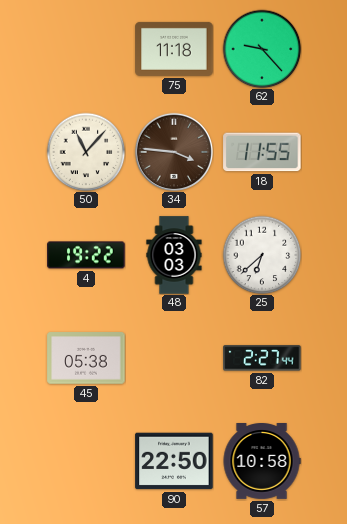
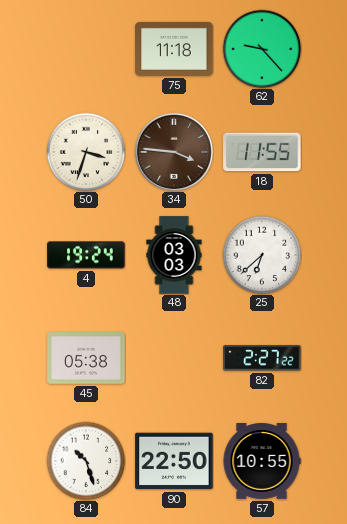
50: 11:07 -> 3:33 (86, 152)
4: 19:22 -> 19:24 (86, 255)
82: 2:27:44 -> 2:27:22 (262, 358)
84: none -> 10:27 (86, 461)
57: 10:58 -> 10:55 (262, 462)
